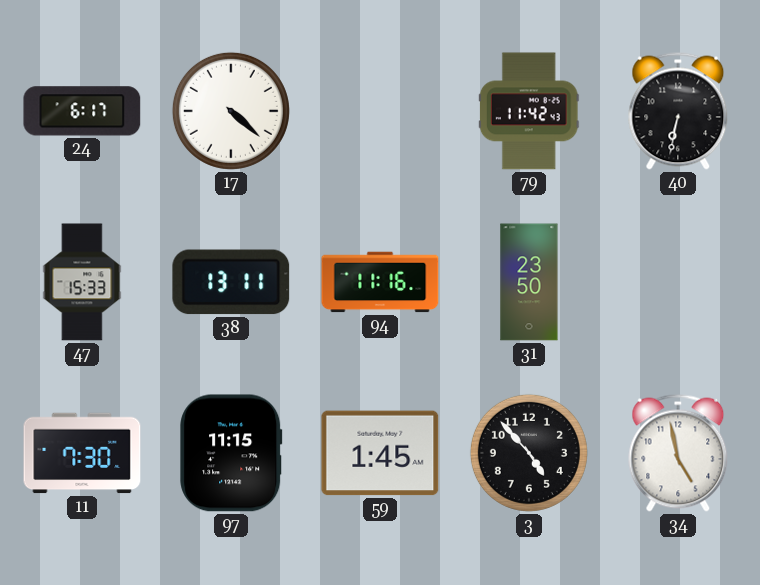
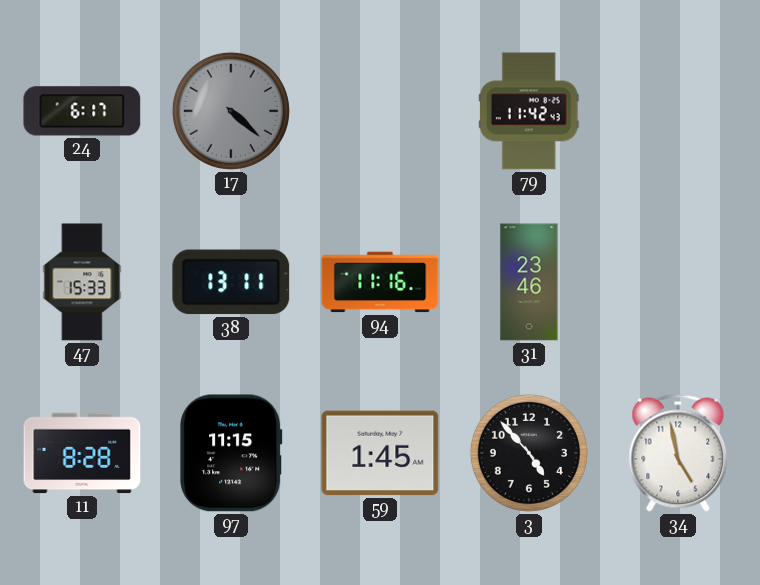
17 dial: white -> grey (231, 111)
40: 6:32 -> none (678, 111)
31: 23:50 -> 23:46 (529, 282)
11: 7:30 -> 8:28 (82, 453)
